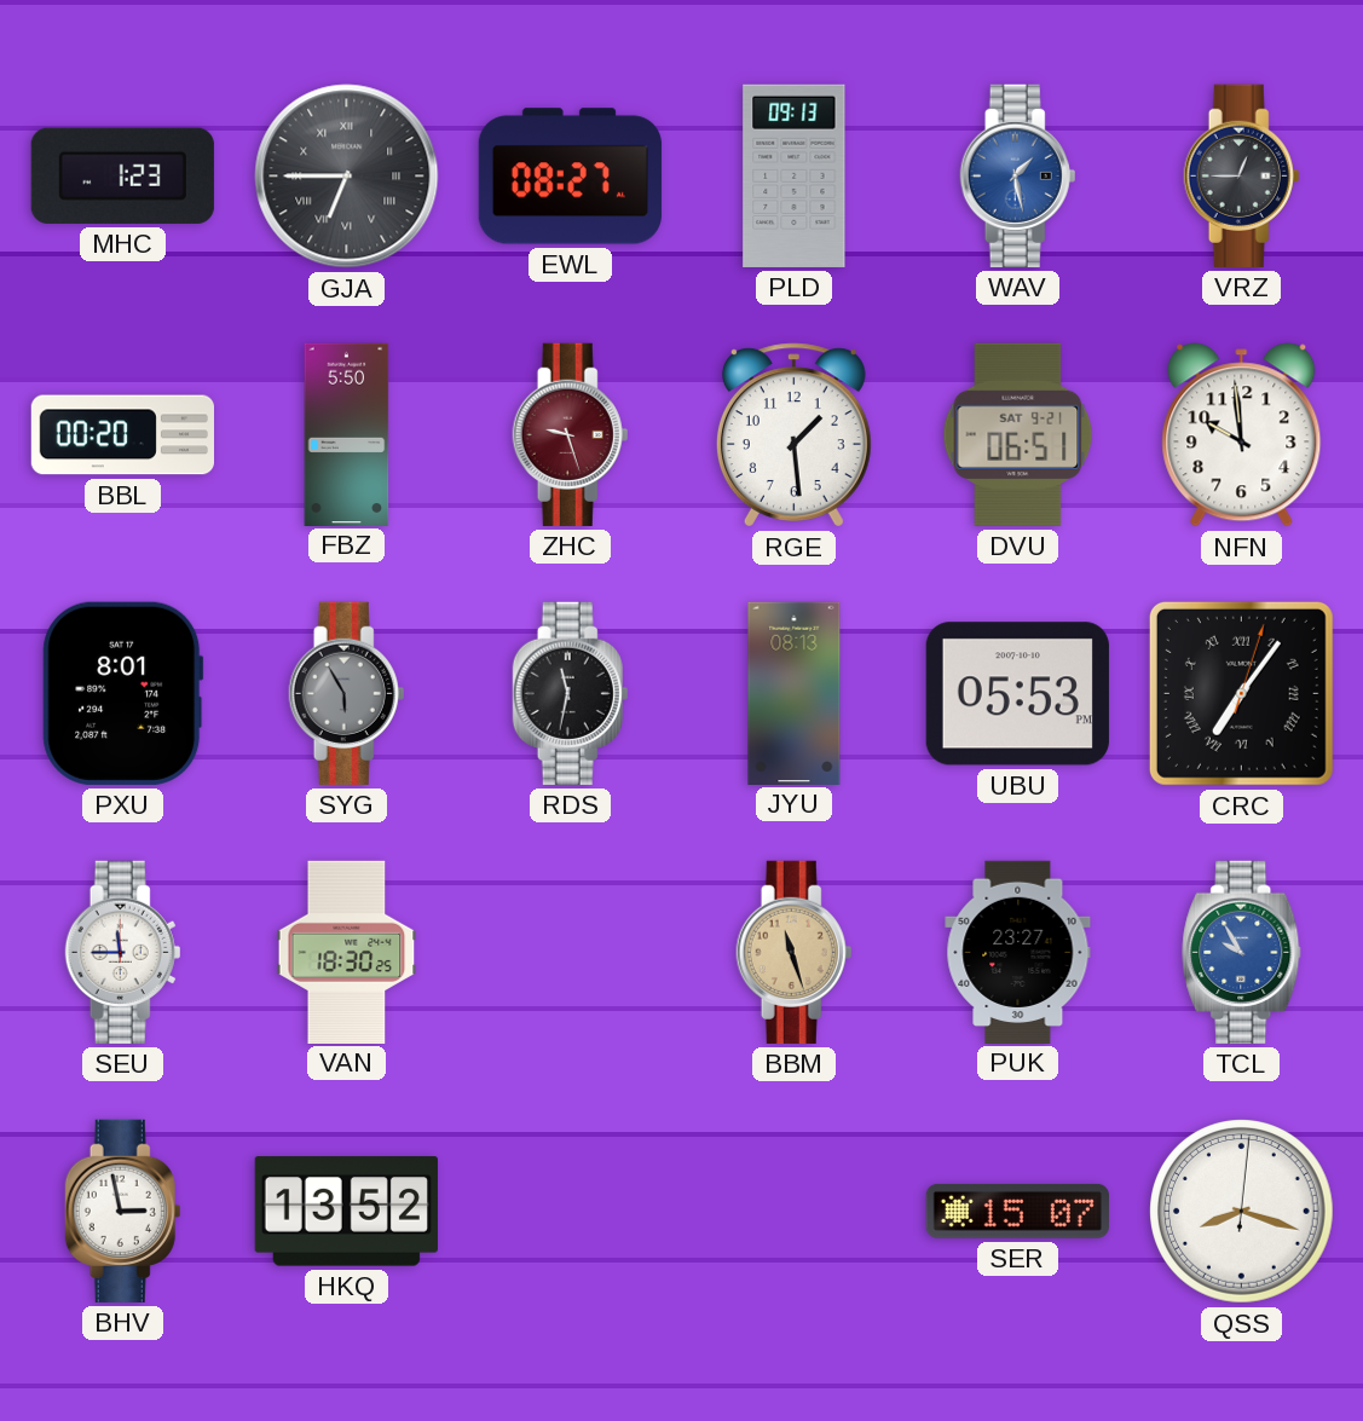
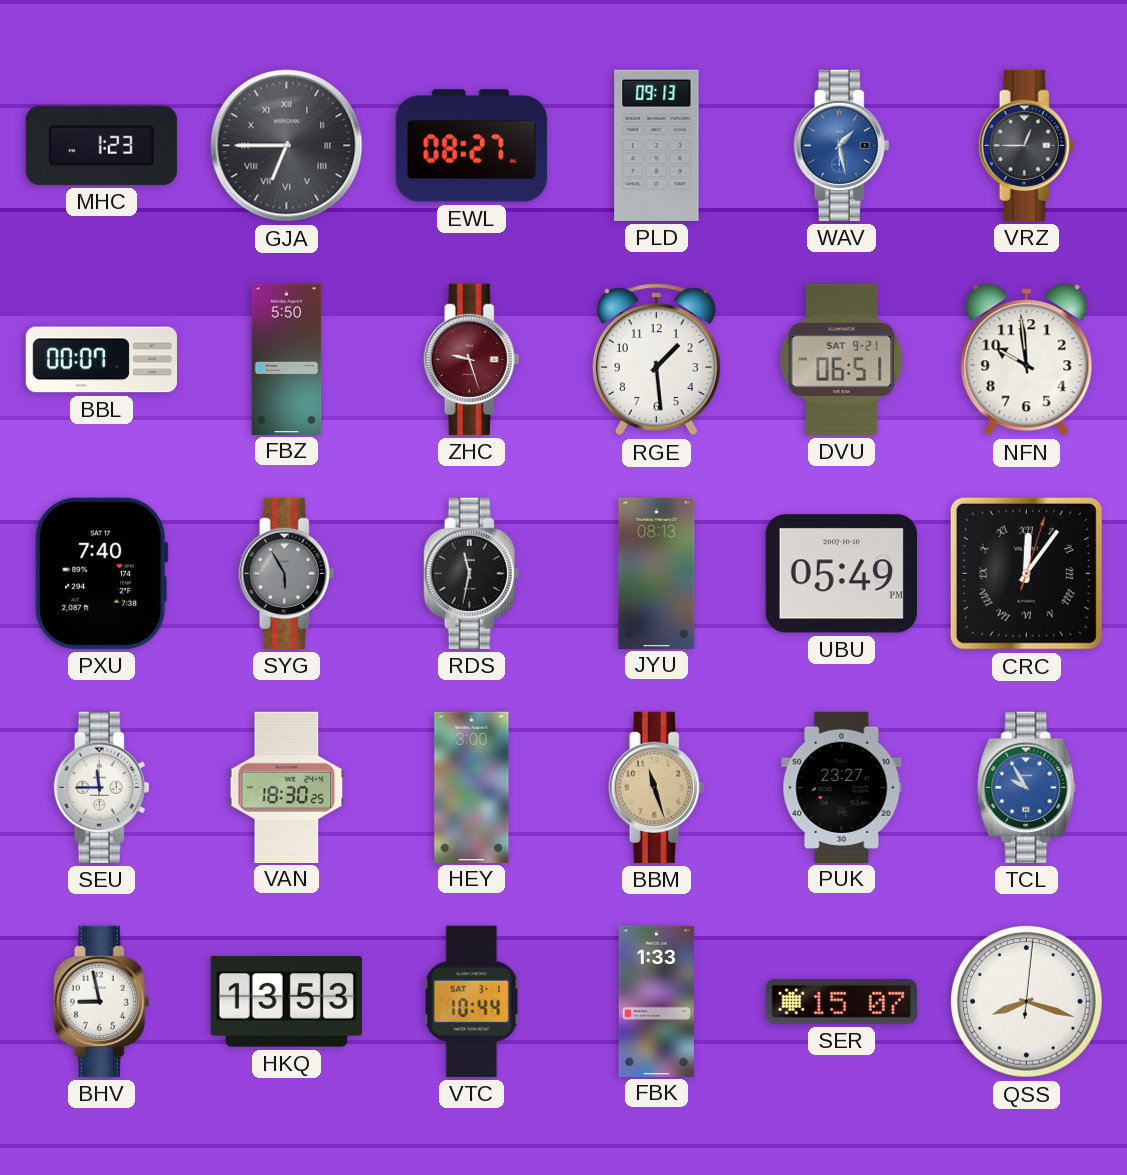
BBL: 00:20 -> 00:07 (101, 360)
PXU: 8:01 -> 7:40 (102, 573)
UBU: 05:53 -> 05:49 (841, 574)
CRC: 7:06 -> 12:06 (1026, 573)
HEY: none -> 3:00 (472, 787)
BHV: 2:58 -> 8:58 (102, 1001)
HKQ: 13:52 -> 13:53 (286, 1002)
VTC: none -> 10:44 (472, 1001)
FBK: none -> 1:33 (656, 1001)
